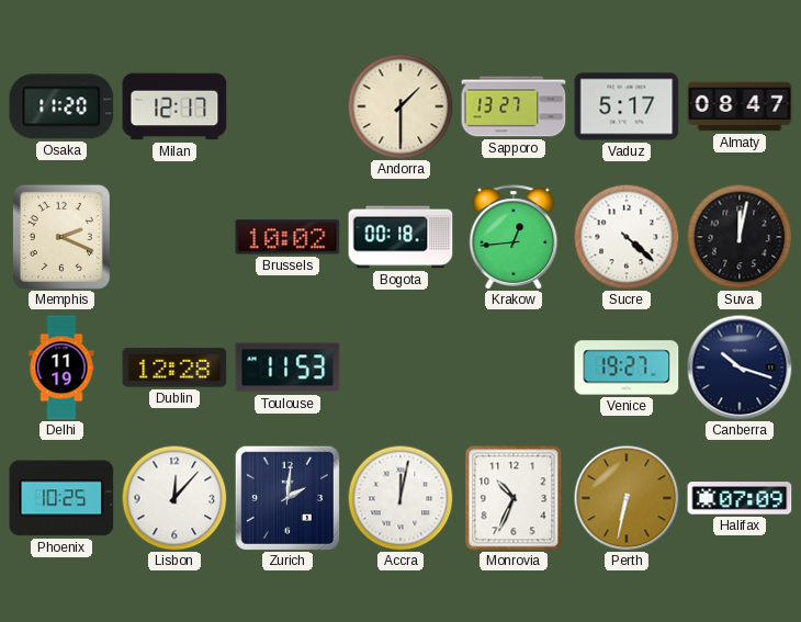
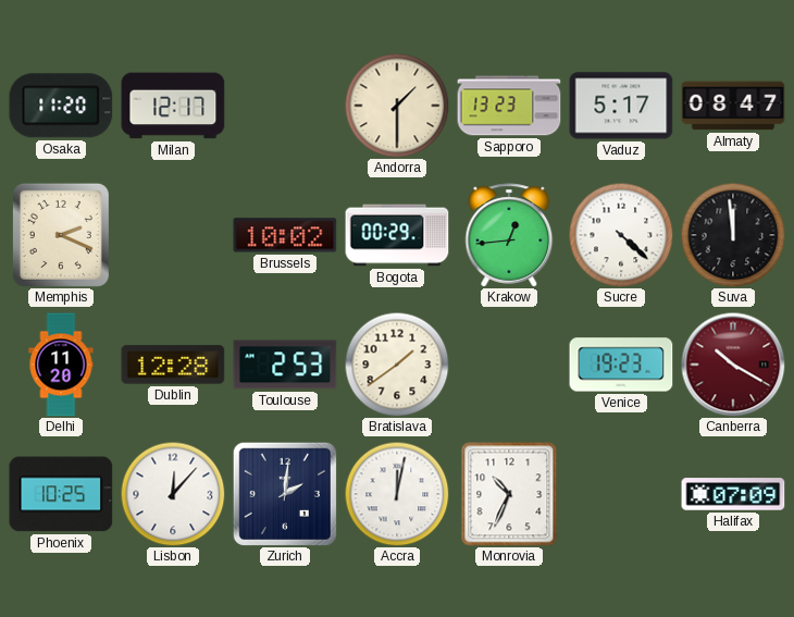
Sapporo: 13:27 -> 13:23 (509, 106)
Bogota: 00:18 -> 00:29 (397, 235)
Suva: 12:02 -> 11:59 (733, 235)
Delhi: 11:19 -> 11:20 (61, 365)
Toulouse: 11:53 -> 2:53 (285, 365)
Bratislava: none -> 1:39 (397, 365)
Venice: 19:27 -> 19:23 (621, 365)
Canberra: 10:18 -> 10:20 (733, 365)
Canberra dial: navy -> burgundy (733, 365)
Perth: 6:32 -> none (627, 498)
